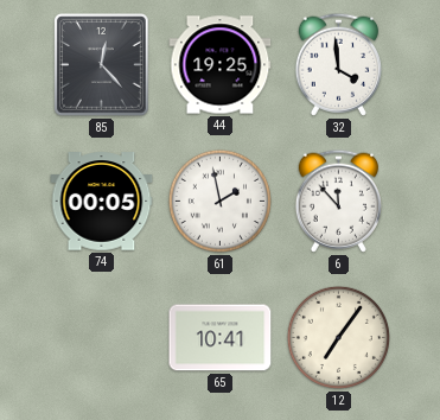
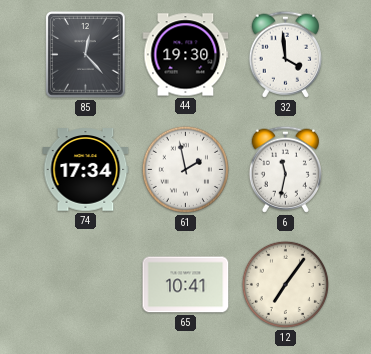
44: 19:25 -> 19:30 (186, 55)
74: 00:05 -> 17:34 (86, 170)
6: 11:53 -> 11:32 (285, 169)
